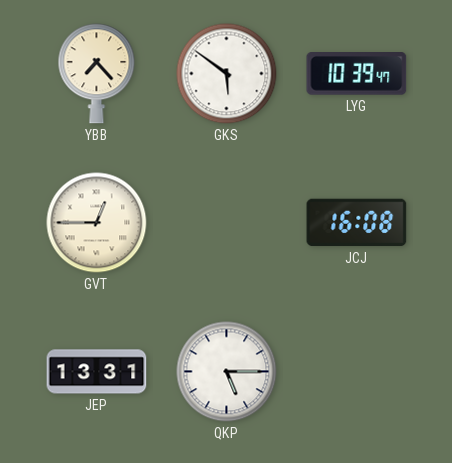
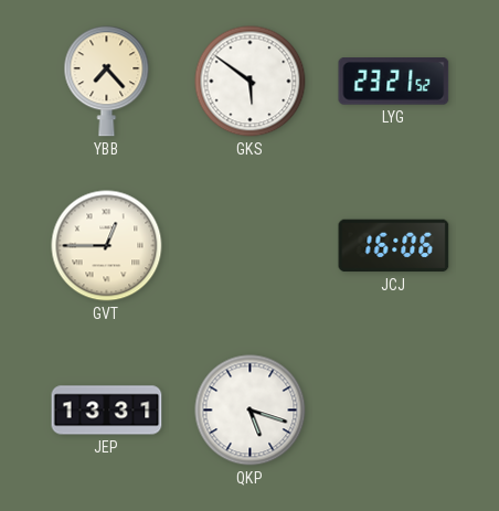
LYG: 10:39 -> 23:21 (394, 82)
JCJ: 16:08 -> 16:06 (394, 246)
QKP: 5:15 -> 5:18 (251, 411)
